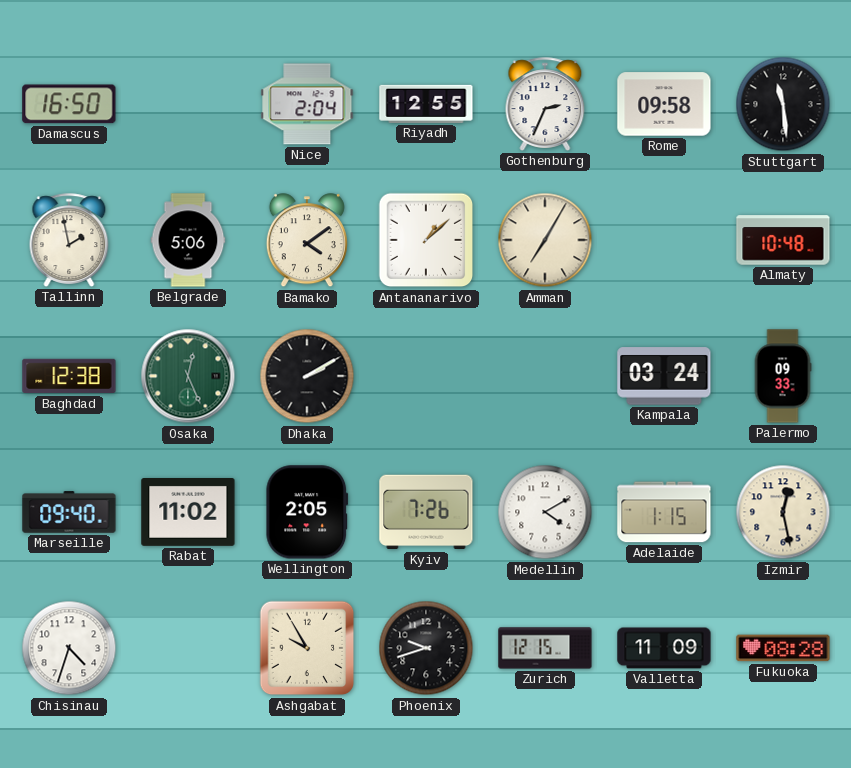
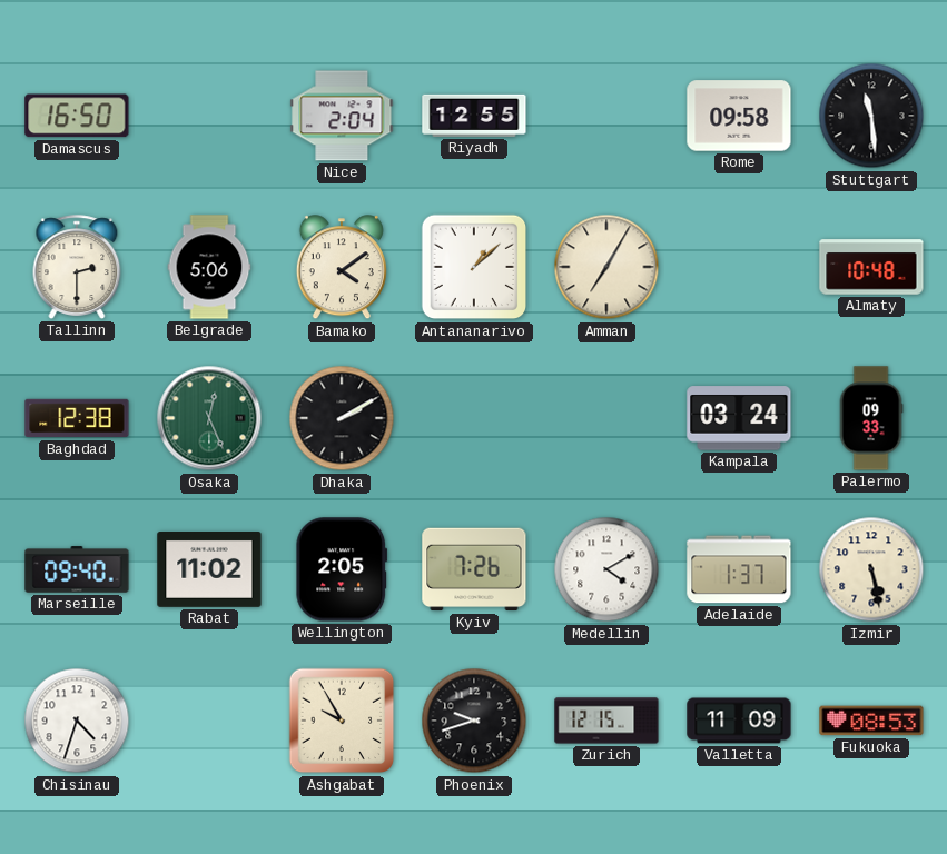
Gothenburg: 2:34 -> none (545, 104)
Tallinn: 1:58 -> 2:30 (77, 267)
Adelaide: 1:15 -> 1:37 (739, 569)
Izmir: 12:28 -> 5:28 (871, 569)
Fukuoka: 08:28 -> 08:53 (871, 721)
